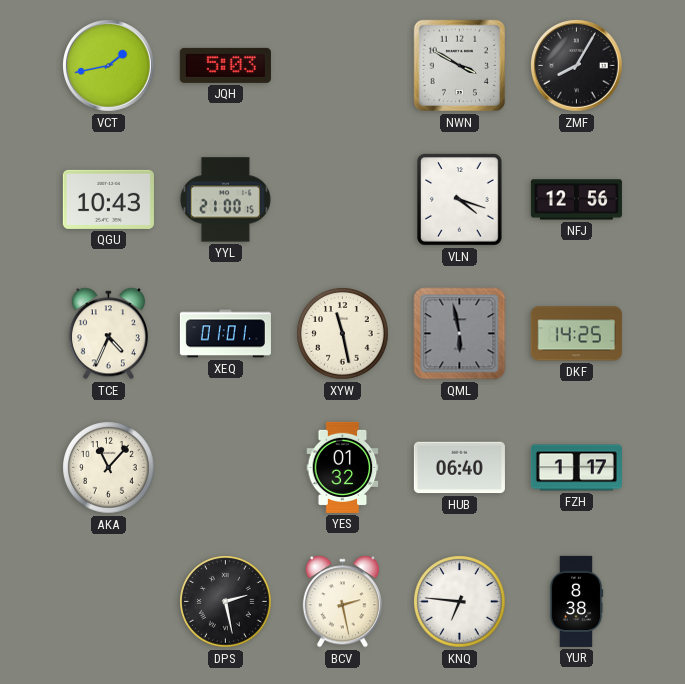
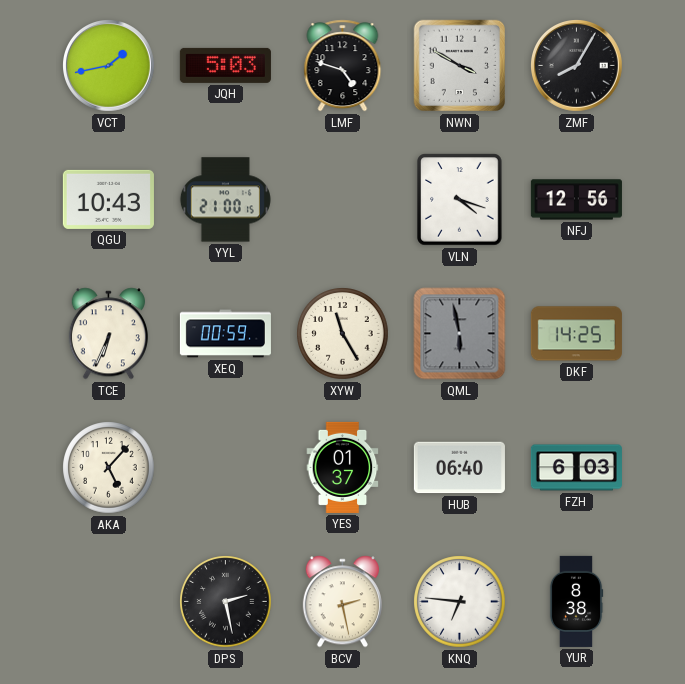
LMF: none -> 4:48 (343, 66)
TCE: 4:34 -> 6:34 (108, 334)
XEQ: 01:01 -> 00:59 (225, 334)
XYW: 11:28 -> 11:25 (343, 334)
AKA: 11:07 -> 5:07 (109, 468)
YES: 01:32 -> 01:37 (343, 467)
FZH: 1:17 -> 6:03 (576, 468)
